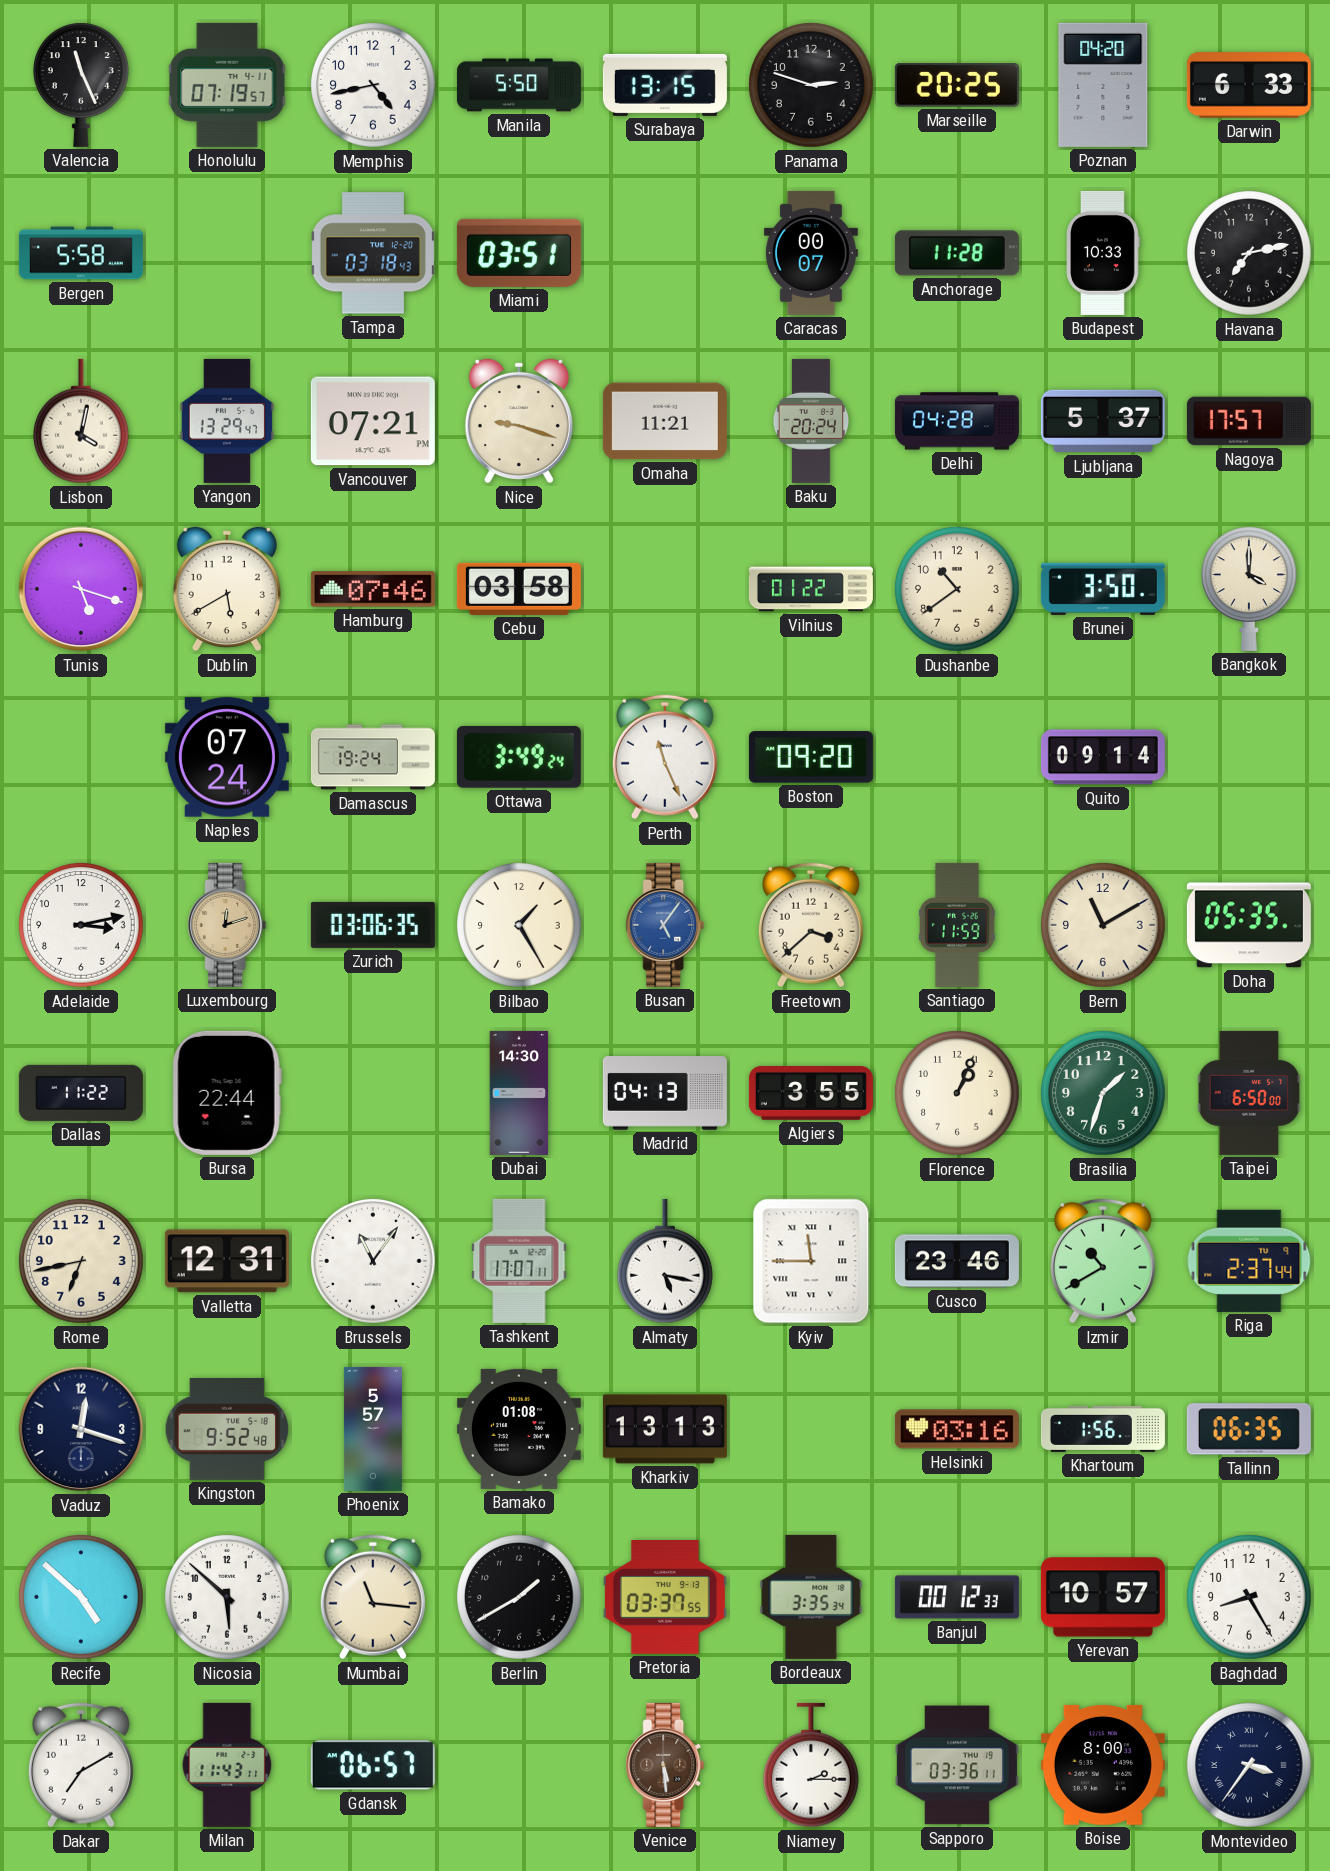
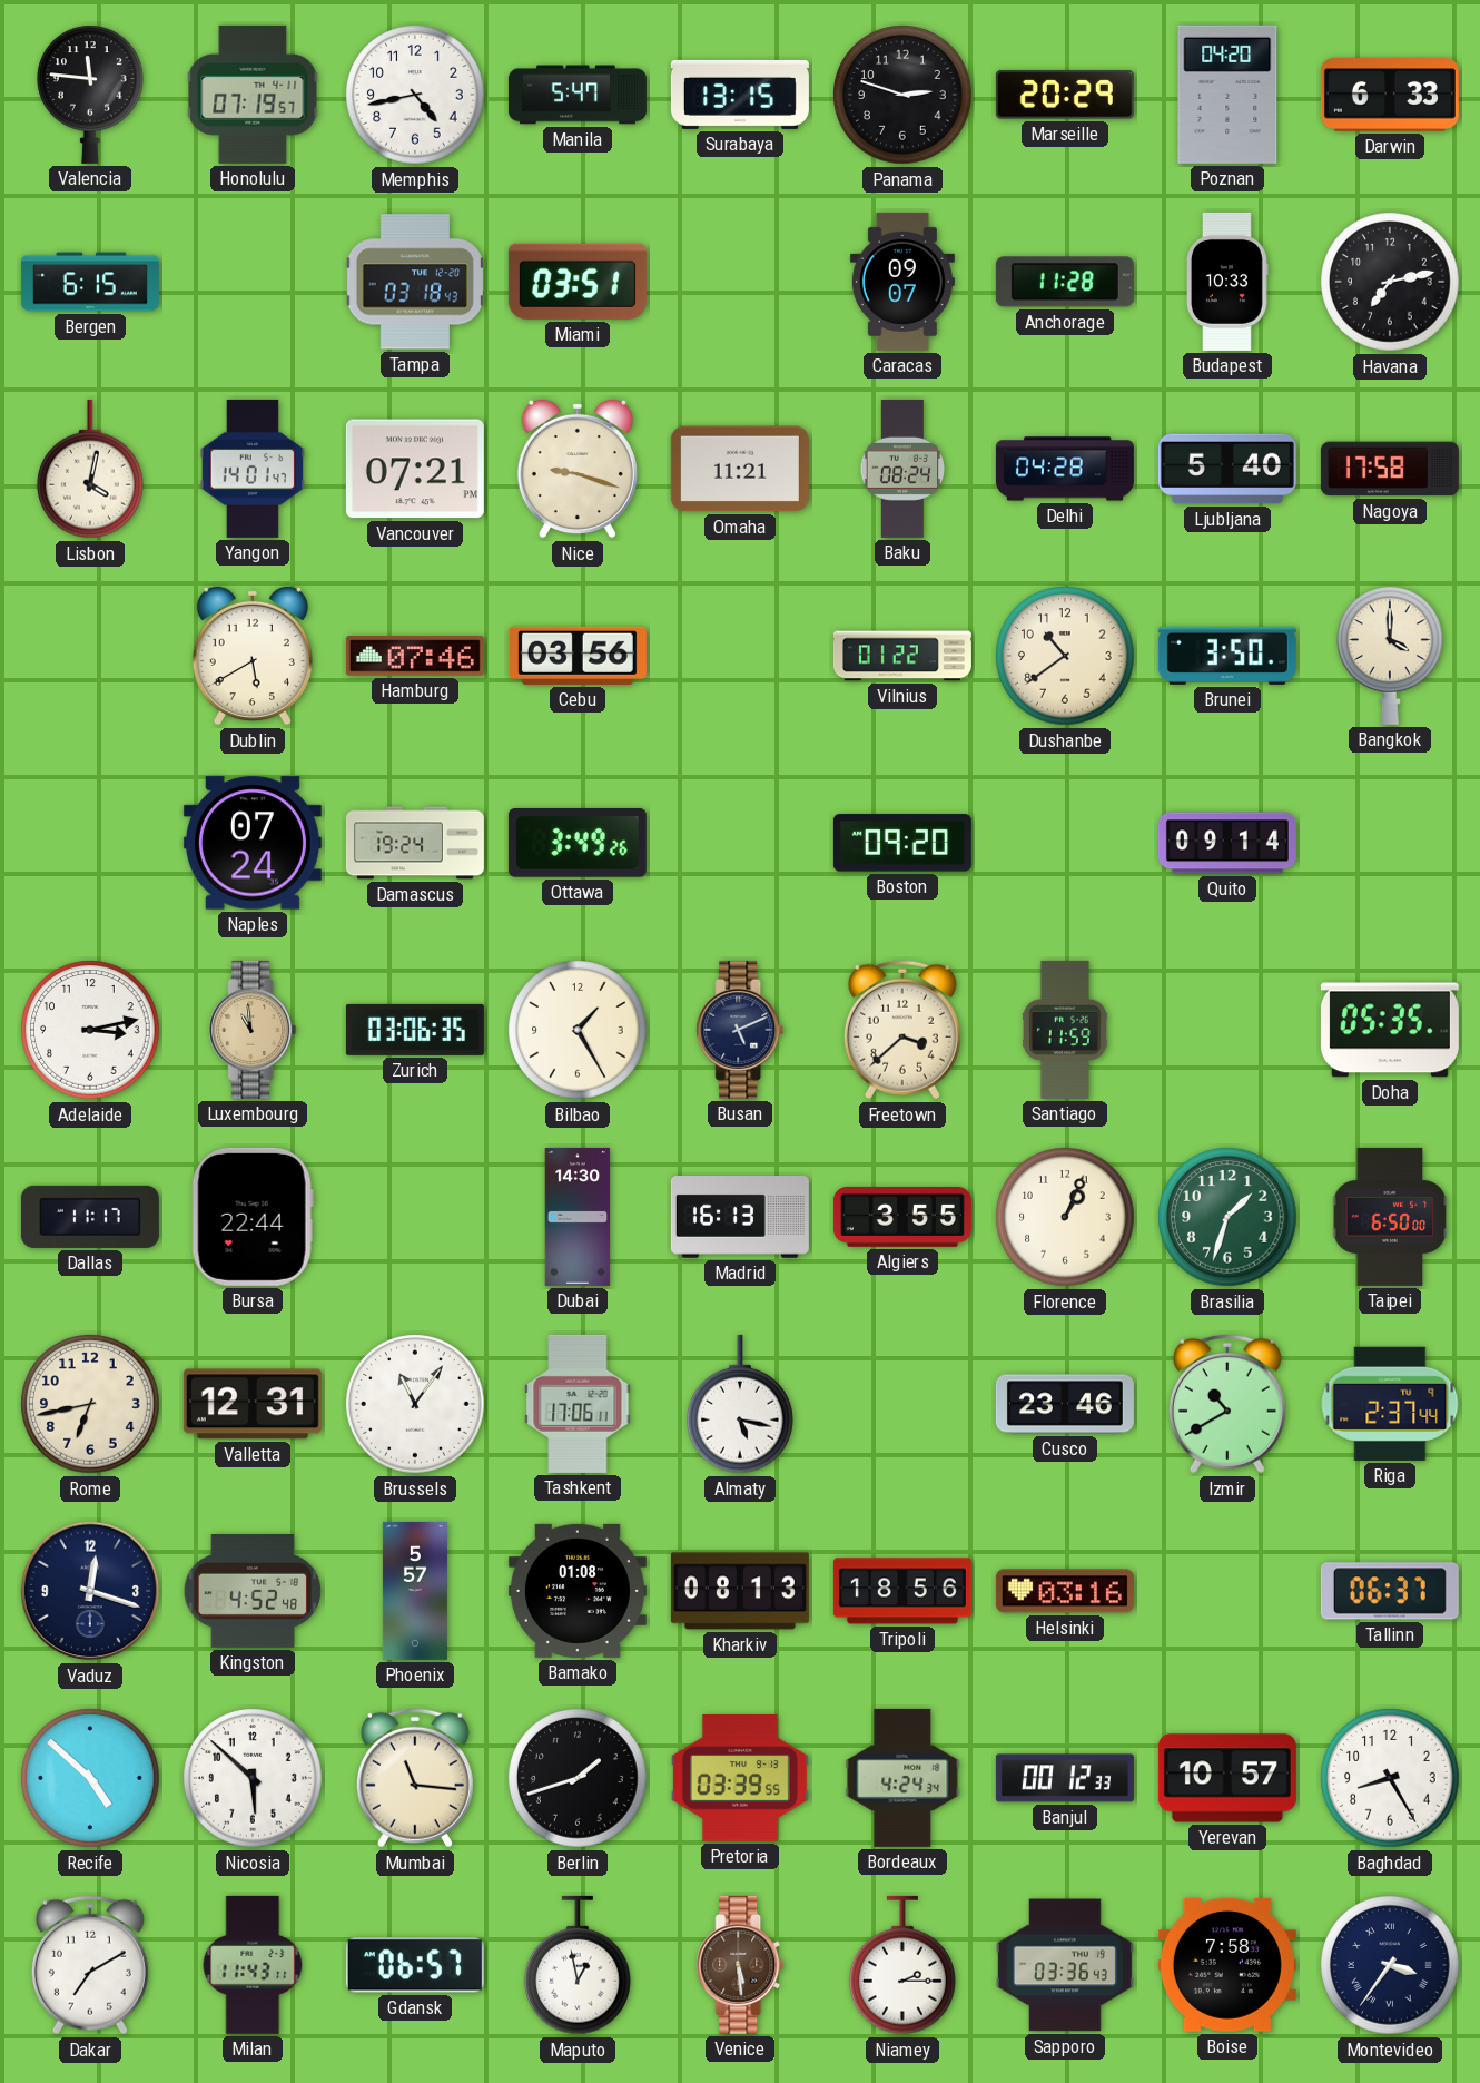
Valencia: 11:26 -> 11:46 (91, 95)
Manila: 5:50 -> 5:47 (578, 95)
Marseille: 20:25 -> 20:29 (1065, 95)
Bergen: 5:58 -> 6:15 (90, 282)
Caracas: 00:07 -> 09:07 (902, 282)
Yangon: 13:29 -> 14:01 (251, 469)
Baku: 20:24 -> 08:24 (902, 469)
Ljubljana: 5:37 -> 5:40 (1227, 469)
Nagoya: 17:57 -> 17:58 (1390, 469)
Tunis: 5:18 -> none (81, 589)
Cebu: 03:58 -> 03:56 (578, 656)
Ottawa: 3:49:24 -> 3:49:26 (578, 843)
Perth: 11:26 -> none (665, 757)
Luxembourg: 12:12 -> 10:59 (253, 1030)
Busan: 5:06 -> 5:11 (740, 1030)
Busan dial: blue -> navy (740, 1030)
Bern: 11:10 -> none (1103, 925)
Dallas: 11:22 -> 11:17 (90, 1217)
Madrid: 04:13 -> 16:13 (740, 1218)
Tashkent: 17:07 -> 17:06 (578, 1404)
Kyiv: 11:45 -> none (811, 1261)
Kingston: 9:52 -> 4:52 (253, 1592)
Kharkiv: 13:13 -> 08:13 (740, 1591)
Tripoli: none -> 18:56 (902, 1591)
Khartoum: 1:56 -> none (1103, 1429)
Tallinn: 06:35 -> 06:37 (1390, 1591)
Berlin: 1:40 -> 1:42 (578, 1778)
Pretoria: 03:37 -> 03:39 (740, 1779)
Bordeaux: 3:35 -> 4:24 (902, 1778)
Maputo: none -> 12:58 (579, 1965)
Sapporo: 03:36:11 -> 03:36:43 (1065, 1965)
Boise: 8:00 -> 7:58 (1227, 1965)
